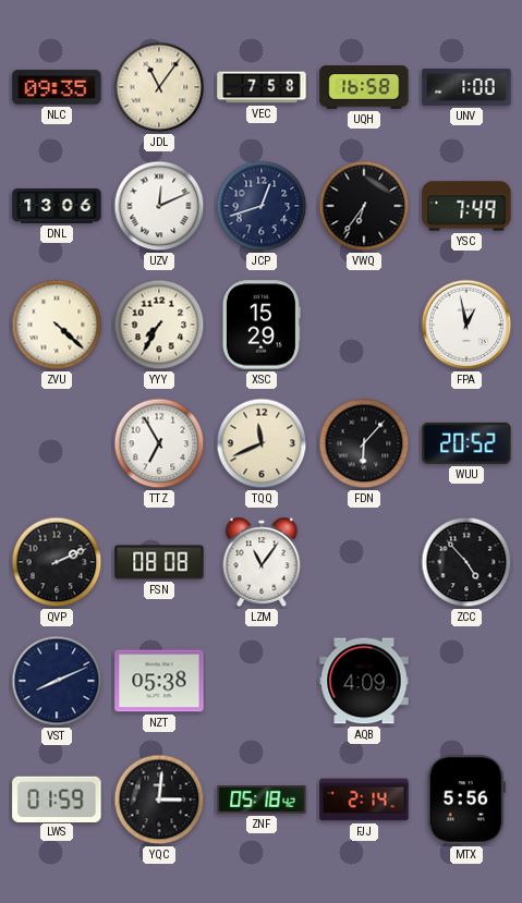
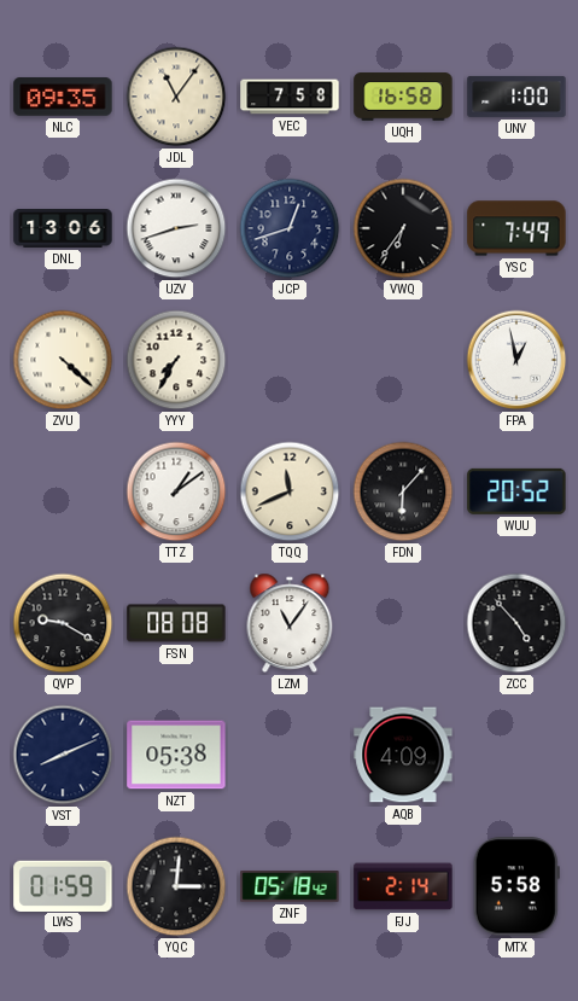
UZV: 12:11 -> 2:42 (176, 228)
XSC: 15:29 -> none (262, 325)
TTZ: 6:55 -> 1:09 (176, 491)
QVP: 2:11 -> 9:20 (63, 623)
MTX: 5:56 -> 5:58 (516, 886)
